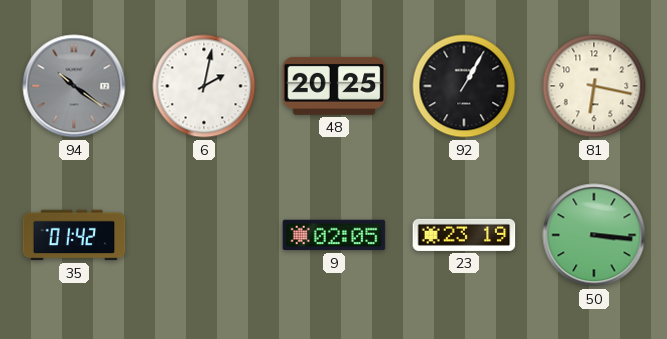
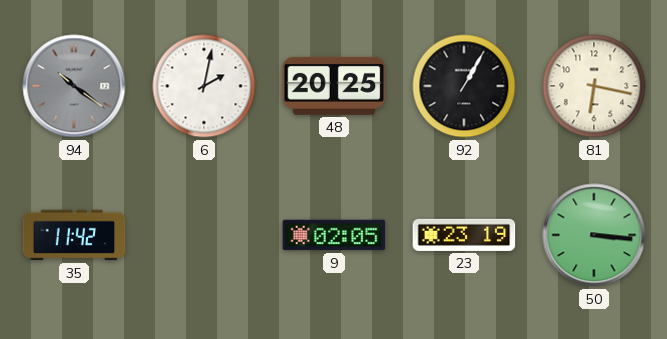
35: 01:42 -> 11:42 (74, 235)
